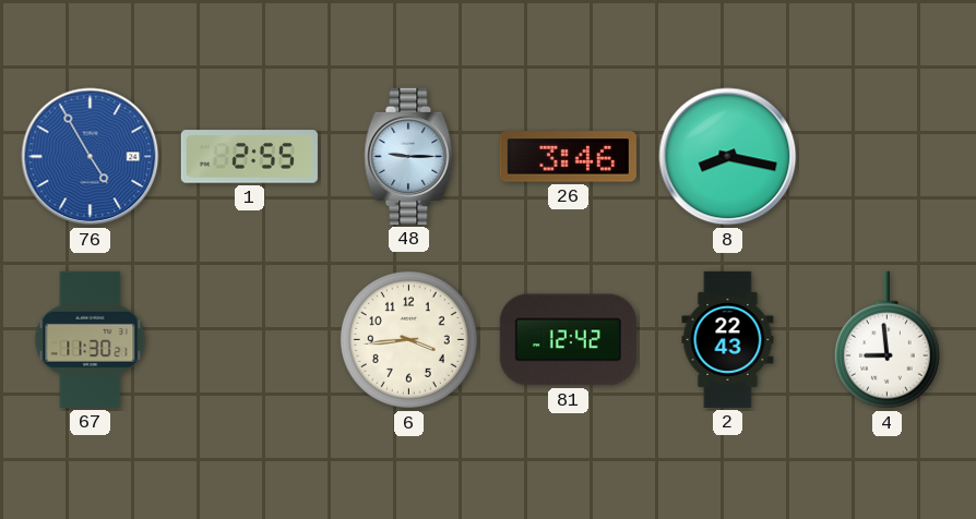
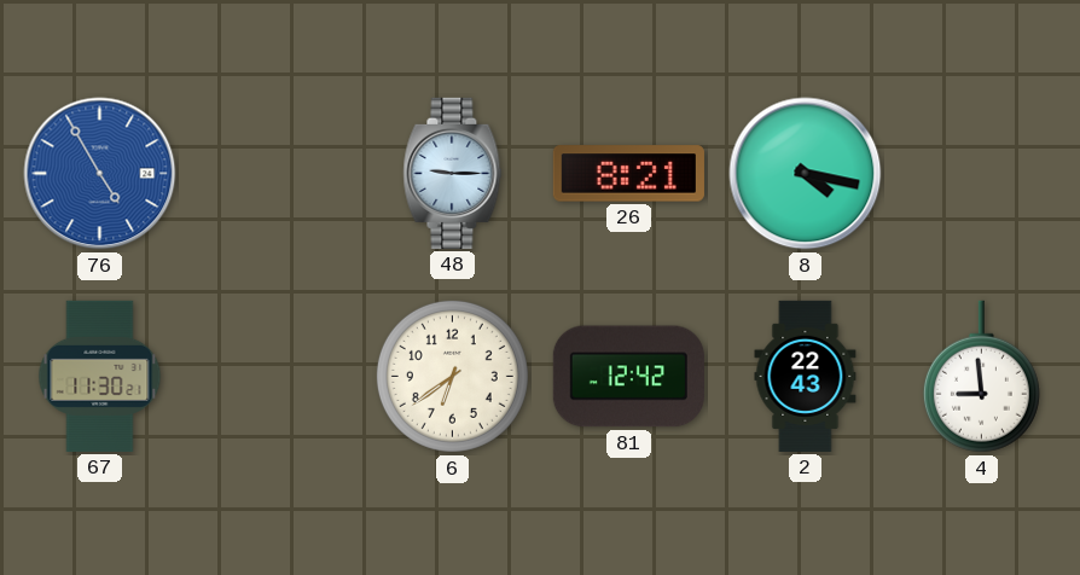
1: 2:55 -> none (249, 157)
26: 3:46 -> 8:21 (628, 174)
8: 8:17 -> 4:17 (806, 174)
6: 3:44 -> 6:39 (452, 376)
